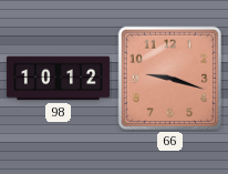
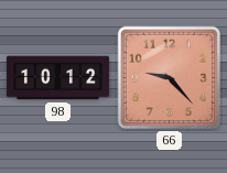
66: 9:18 -> 9:23 (170, 78)
